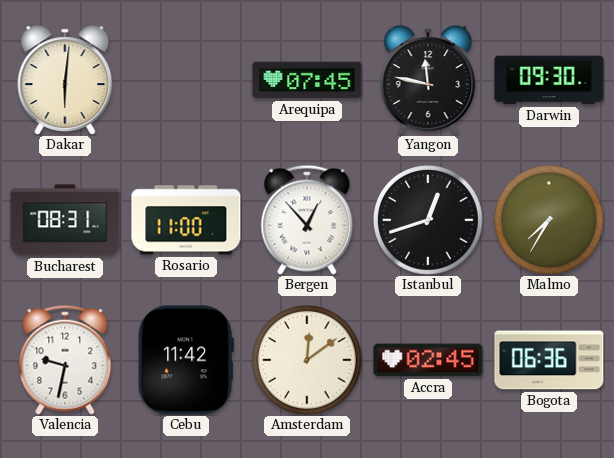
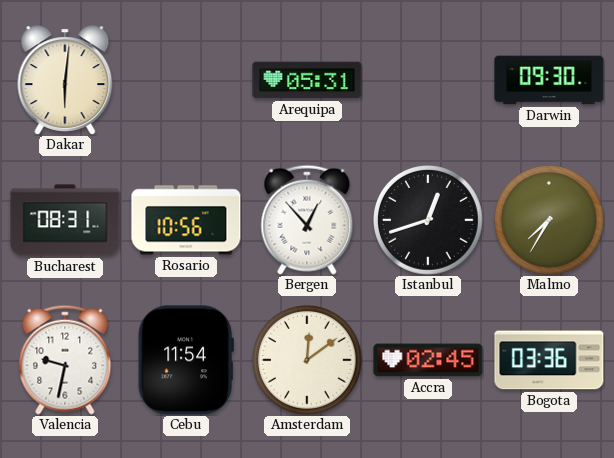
Arequipa: 07:45 -> 05:31 (307, 80)
Yangon: 11:47 -> none (428, 80)
Rosario: 11:00 -> 10:56 (186, 220)
Cebu: 11:42 -> 11:54 (186, 360)
Bogota: 06:36 -> 03:36 (549, 360)
